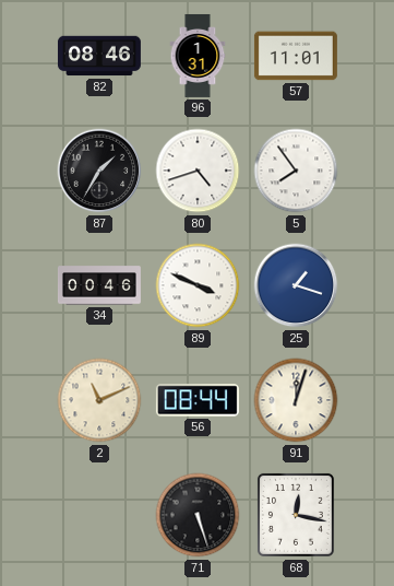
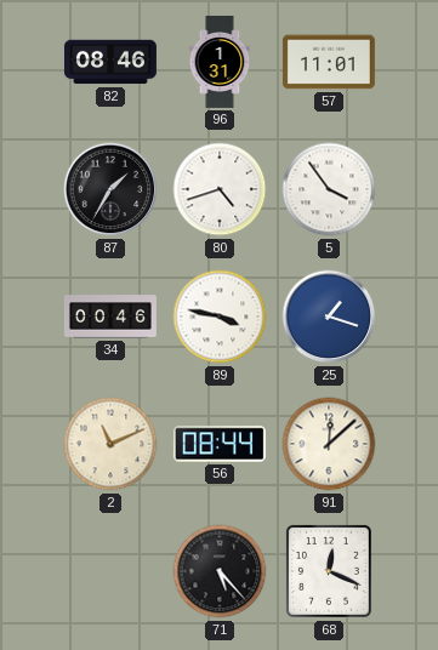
5: 7:54 -> 3:54 (329, 189)
89: 3:49 -> 3:47 (220, 317)
91: 12:03 -> 12:08 (329, 444)
71: 5:27 -> 5:23 (220, 571)
68: 12:17 -> 12:19 (329, 571)
